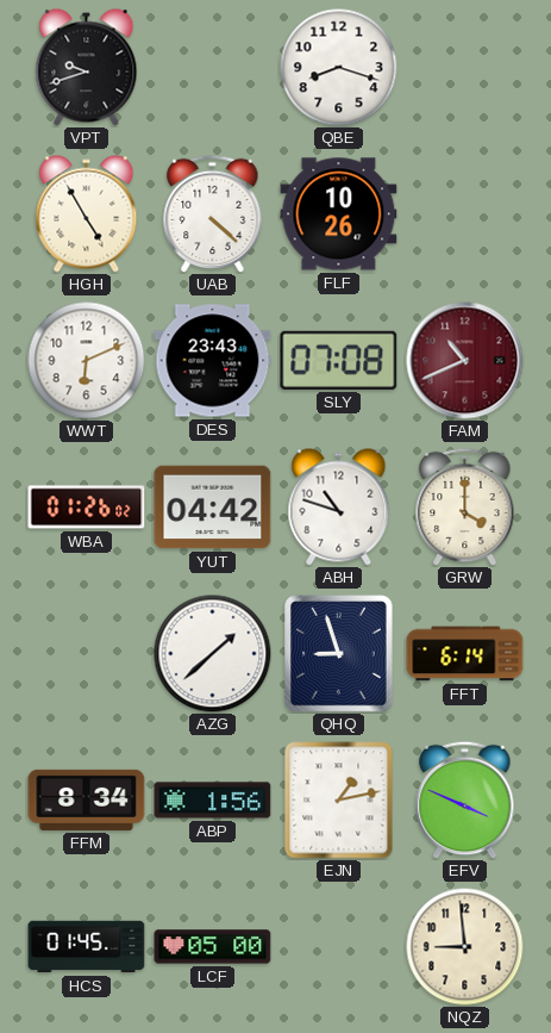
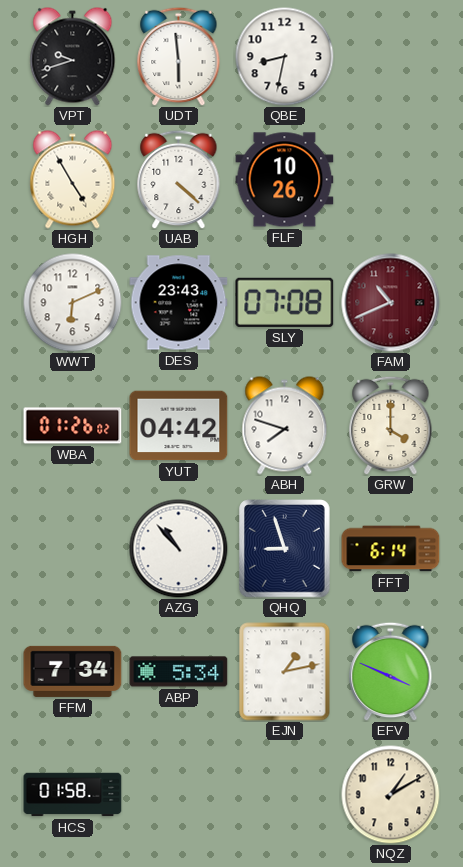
UDT: none -> 5:59 (179, 56)
QBE: 8:18 -> 8:32 (285, 57)
ABH: 10:48 -> 7:48 (285, 426)
AZG: 1:38 -> 10:53 (179, 549)
FFM: 8:34 -> 7:34 (73, 671)
ABP: 1:56 -> 5:34 (179, 672)
HCS: 01:45 -> 01:58 (73, 795)
LCF: 05:00 -> none (213, 947)
NQZ: 8:59 -> 1:10 (391, 795)
